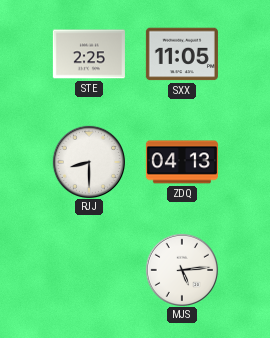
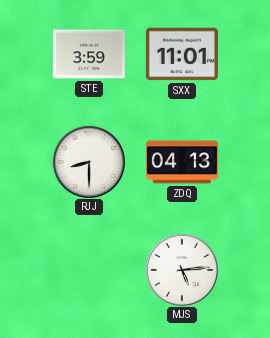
STE: 2:25 -> 3:59 (89, 54)
SXX: 11:05 -> 11:01 (182, 54)
